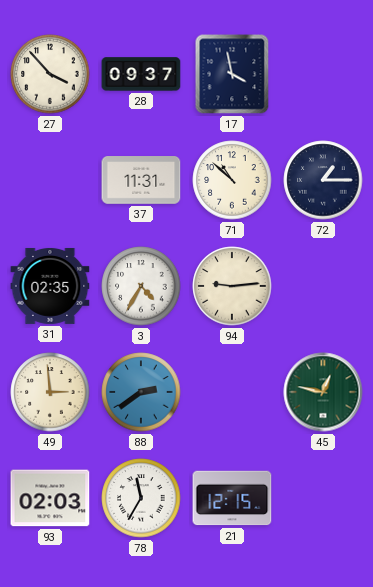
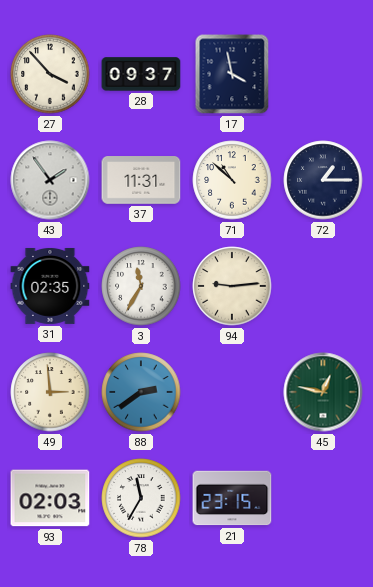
43: none -> 1:54 (50, 180)
3: 4:35 -> 11:35 (141, 286)
21: 12:15 -> 23:15 (232, 498)
